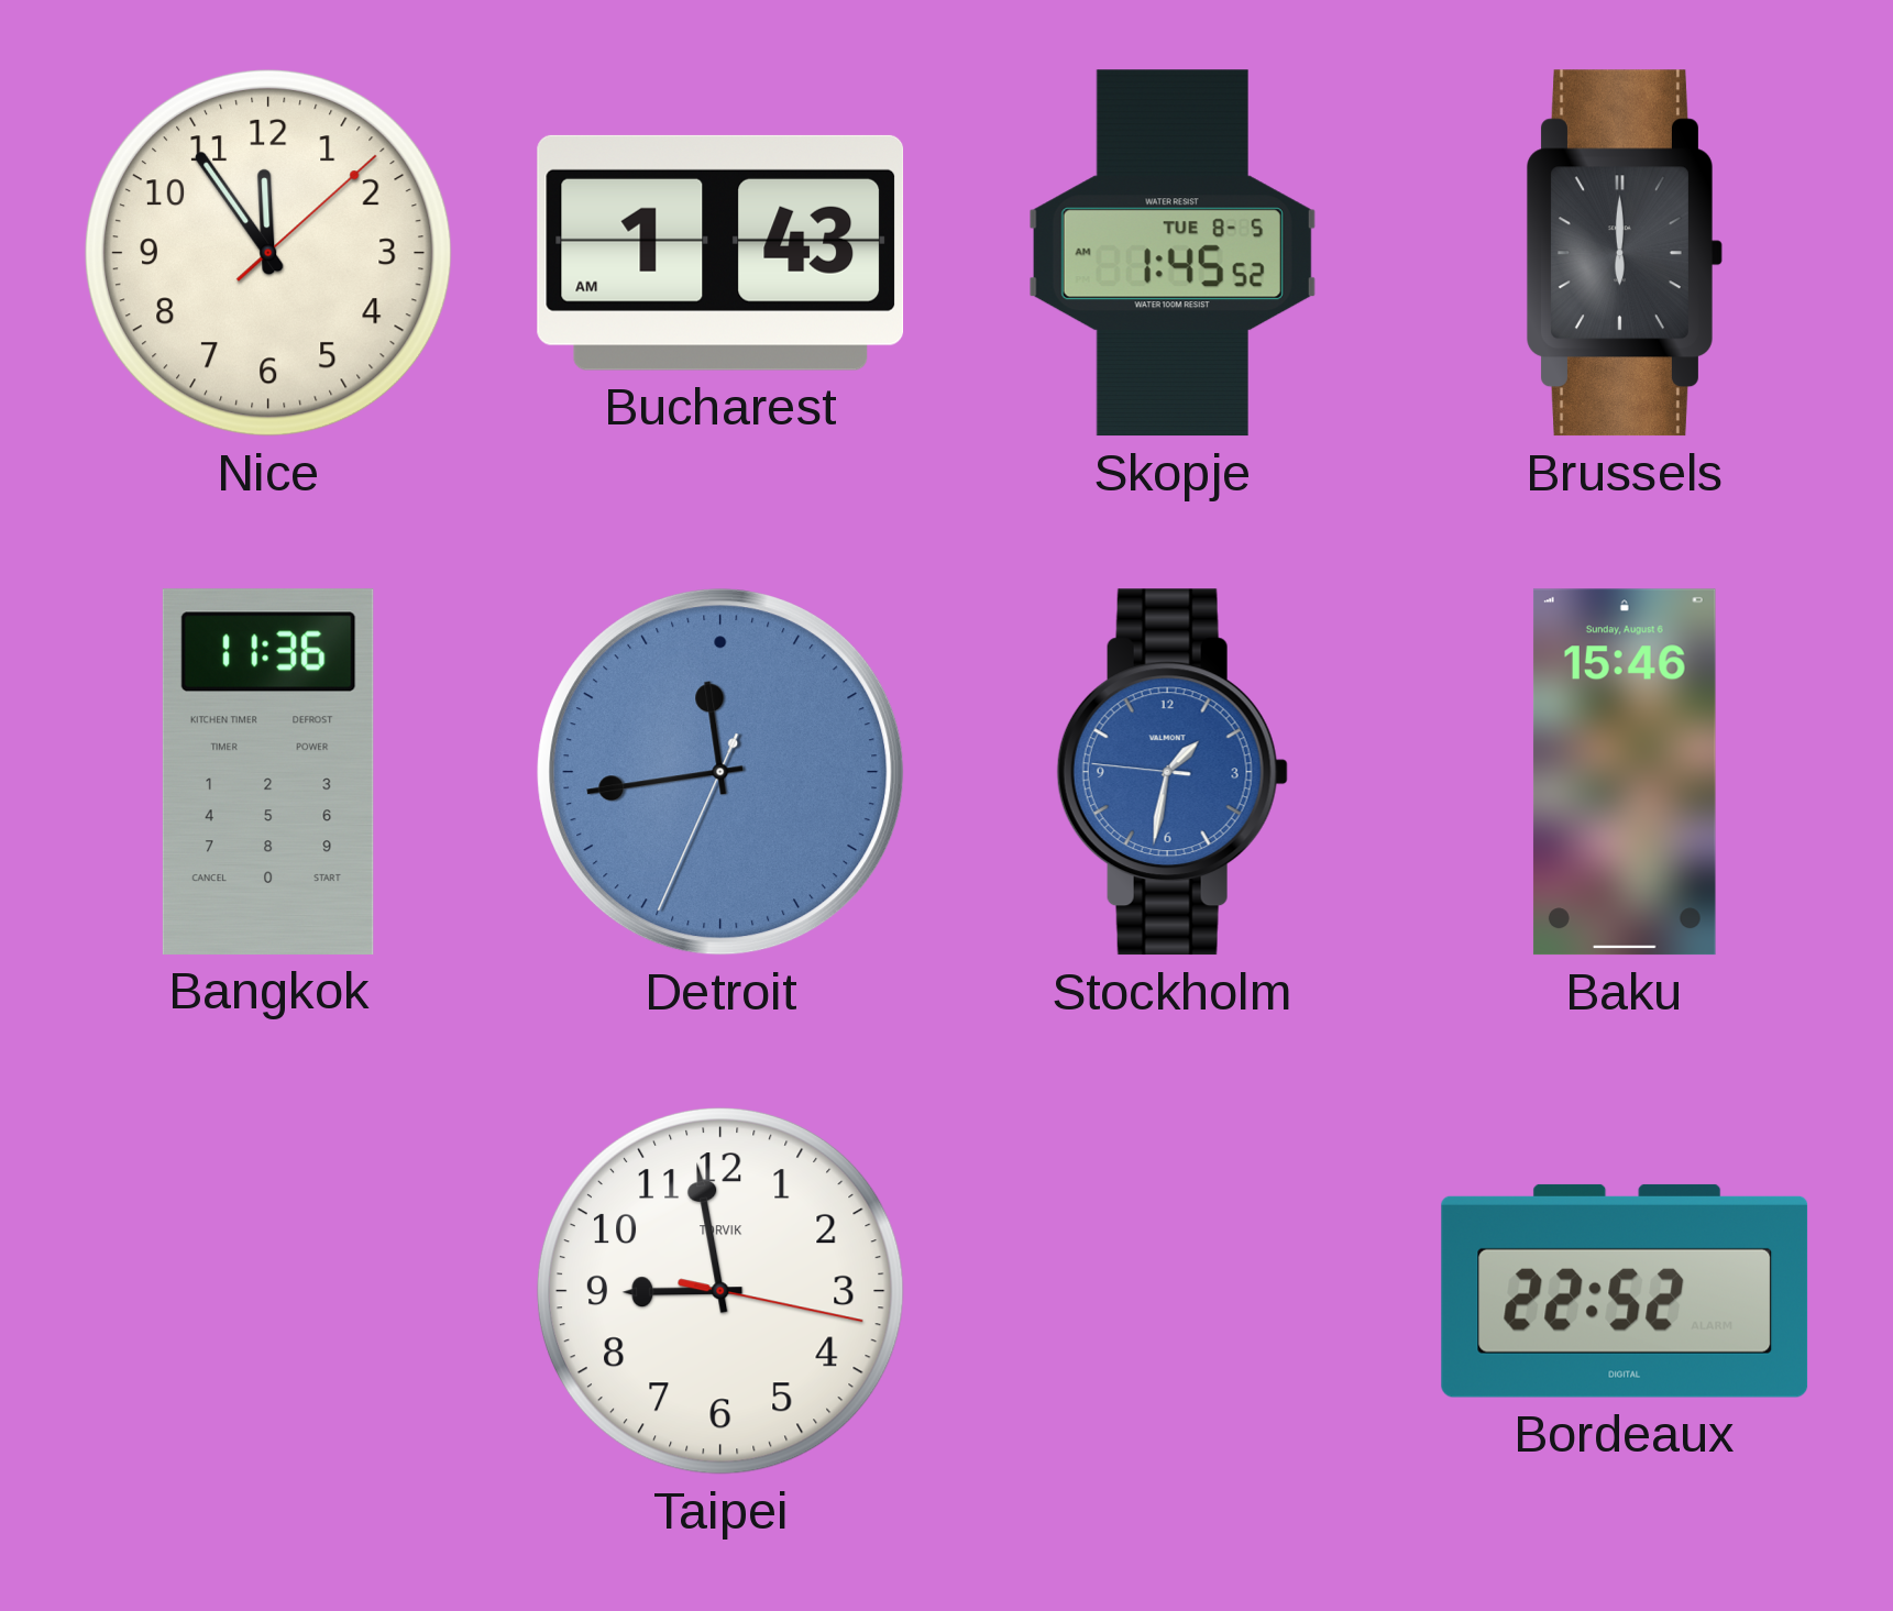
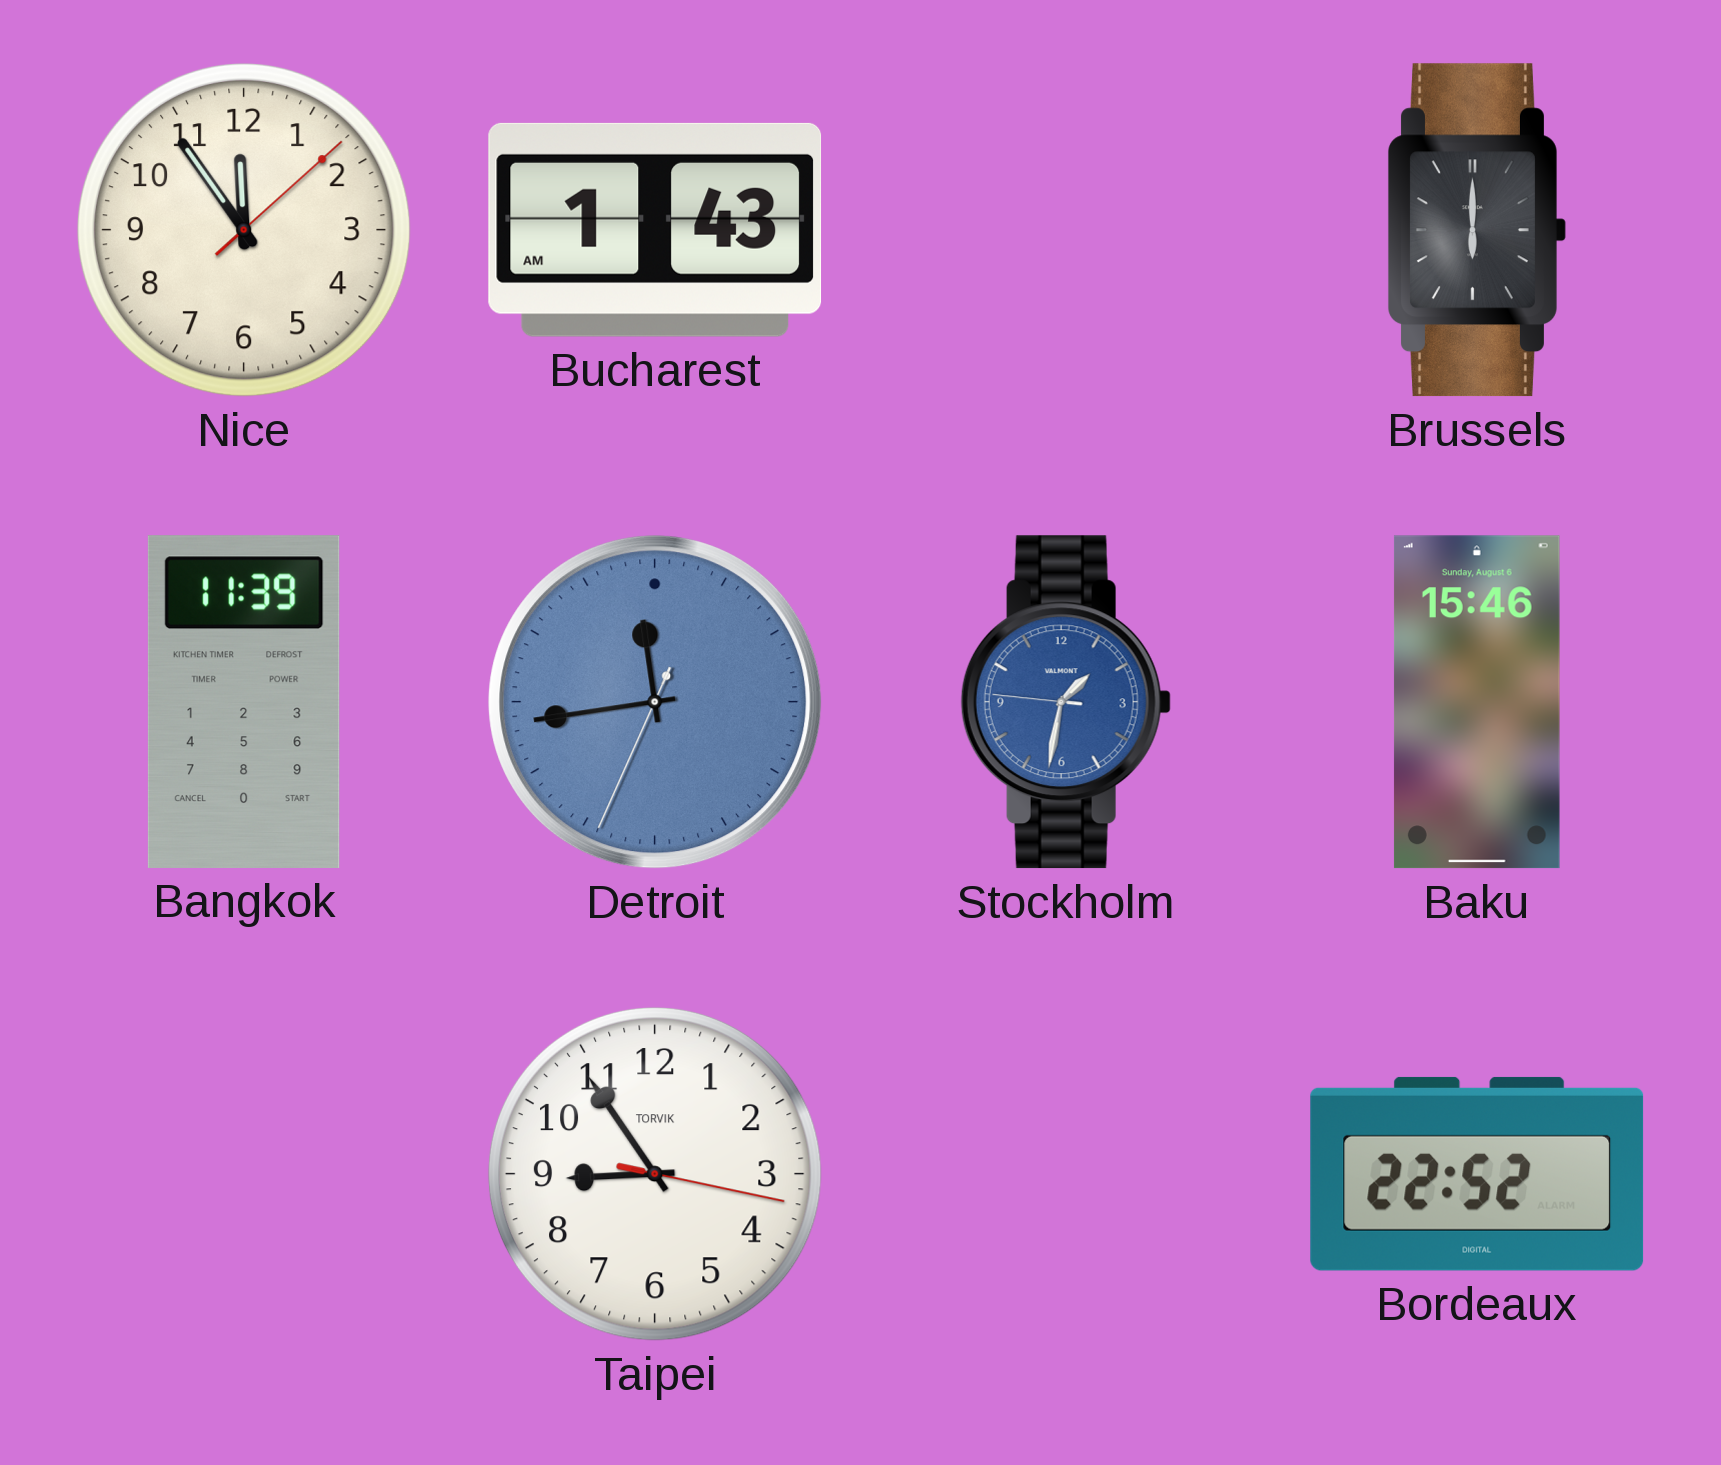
Skopje: 1:45 -> none (1173, 253)
Bangkok: 11:36 -> 11:39 (244, 702)
Taipei: 8:58 -> 8:54 (655, 1174)
